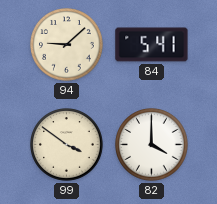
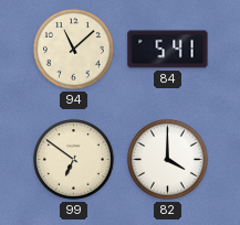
94: 9:08 -> 11:08 (74, 50)
99: 3:51 -> 6:51 (74, 160)
